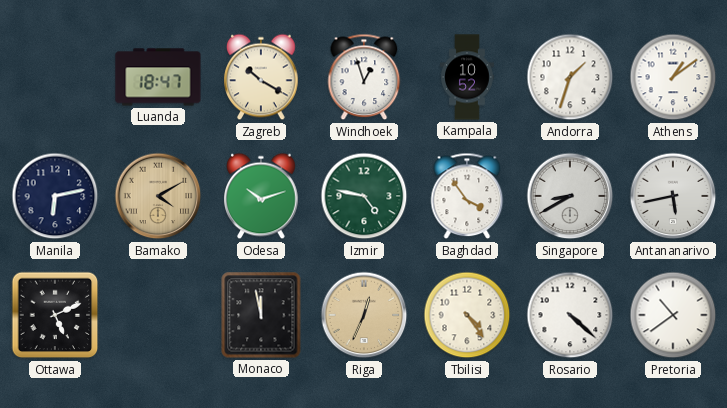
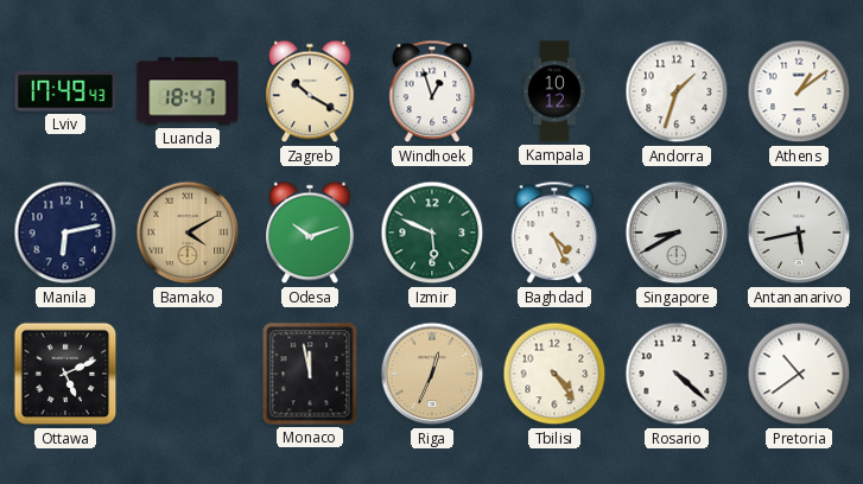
Lviv: none -> 17:49 (65, 91)
Kampala: 10:52 -> 10:12 (554, 91)
Izmir: 4:47 -> 5:49 (432, 233)
Baghdad: 3:54 -> 4:26 (554, 233)
